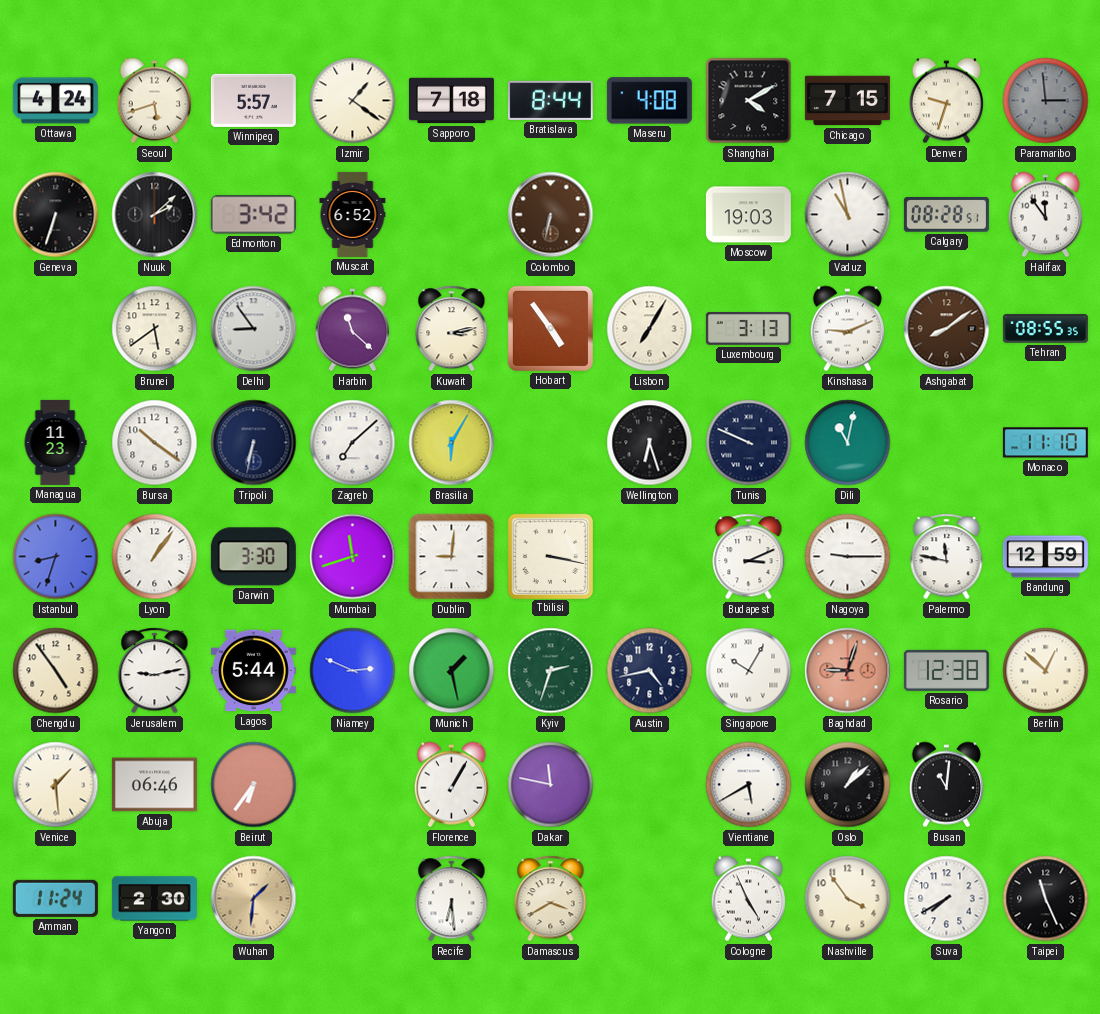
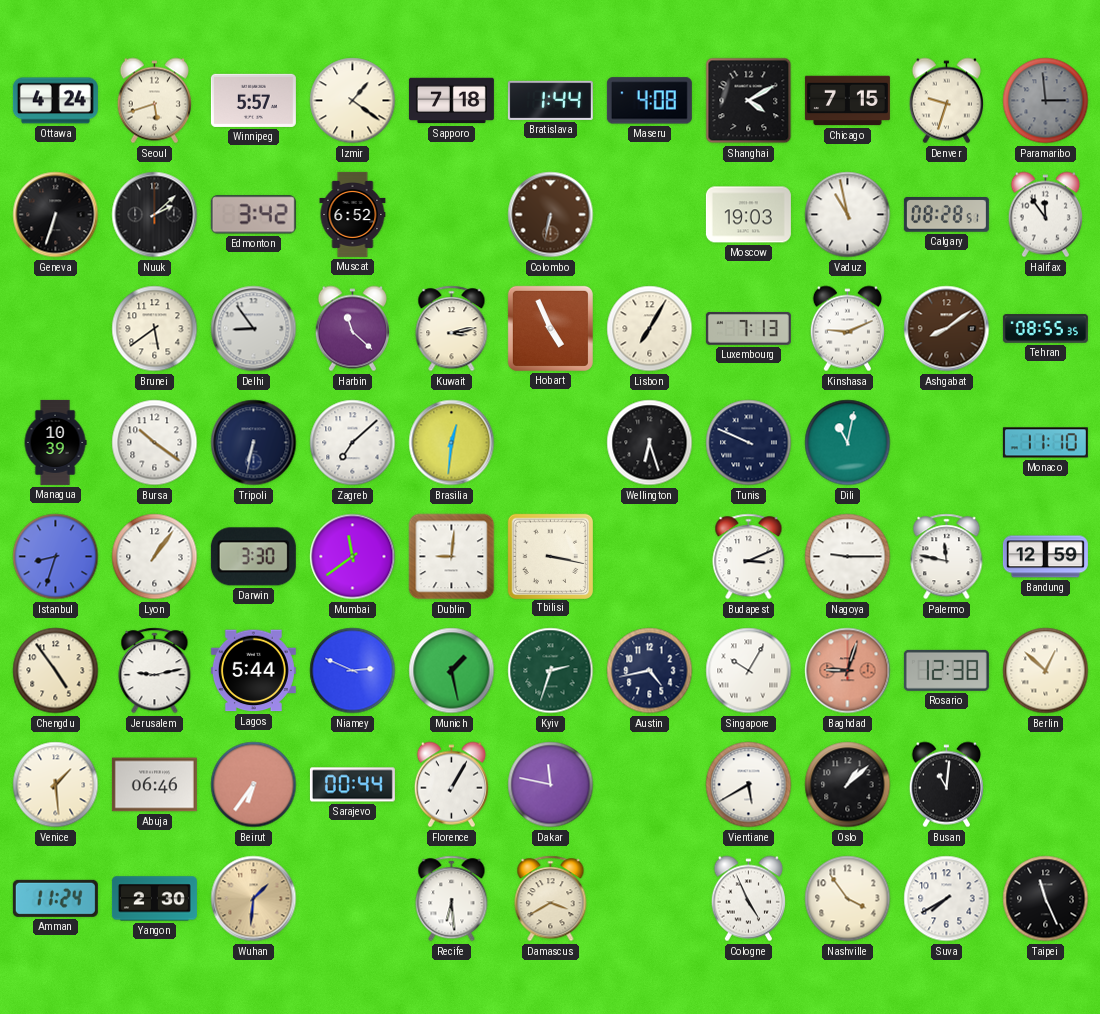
Bratislava: 8:44 -> 1:44 (550, 100)
Hobart: 4:54 -> 4:56 (550, 328)
Luxembourg: 3:13 -> 7:13 (748, 329)
Managua: 11:23 -> 10:39 (55, 442)
Brasilia: 6:05 -> 12:31 (452, 443)
Mumbai: 11:42 -> 11:39 (353, 557)
Sarajevo: none -> 00:44 (352, 785)
